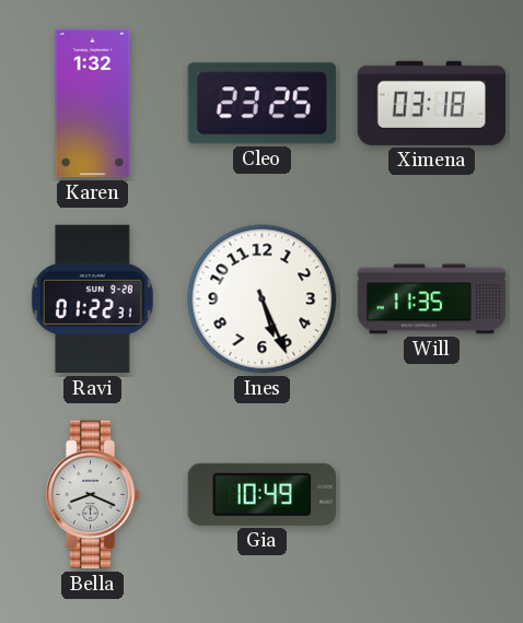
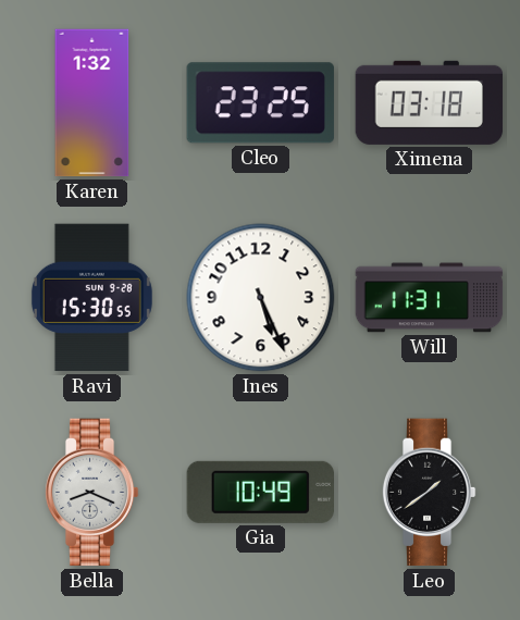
Ravi: 01:22 -> 15:30 (91, 298)
Will: 11:35 -> 11:31 (430, 298)
Leo: none -> 1:39 (429, 493)
